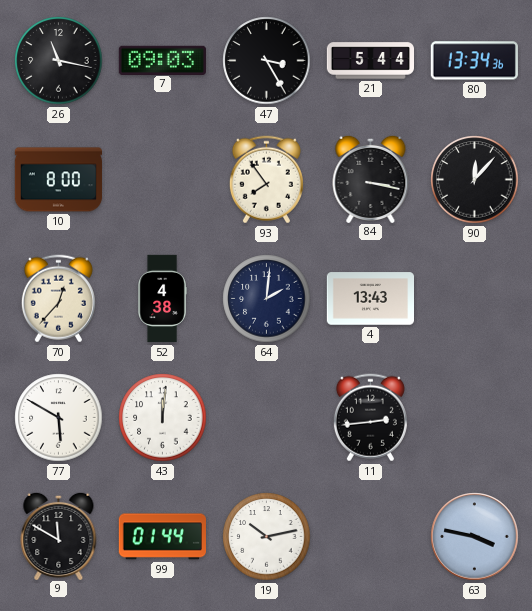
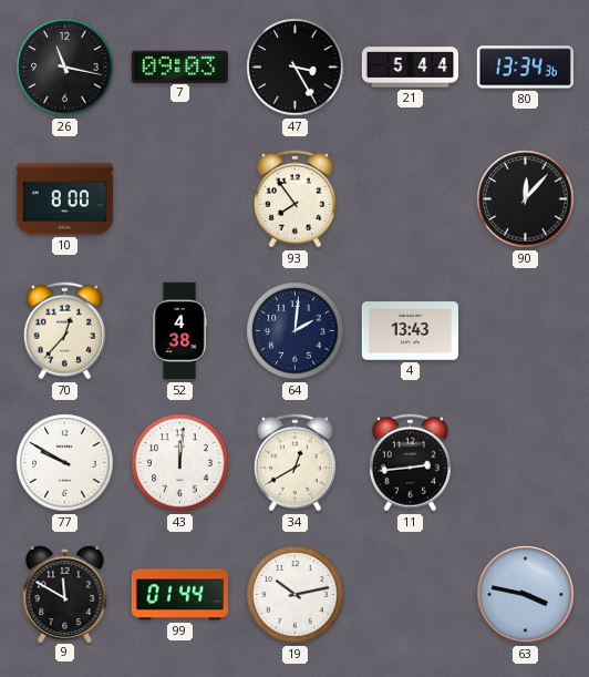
84: 3:17 -> none (371, 178)
77: 5:50 -> 9:50 (65, 463)
34: none -> 12:40 (294, 463)
